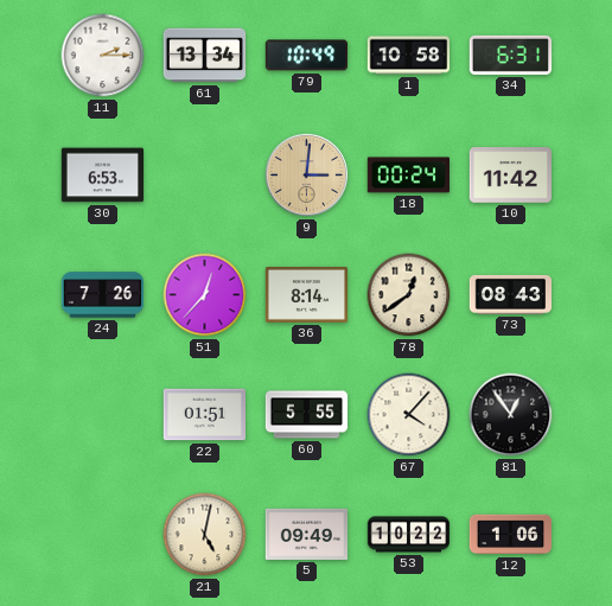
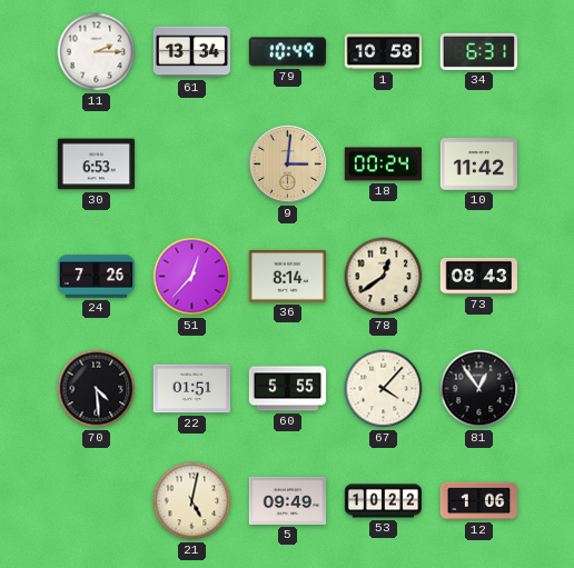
70: none -> 4:29 (97, 389)
